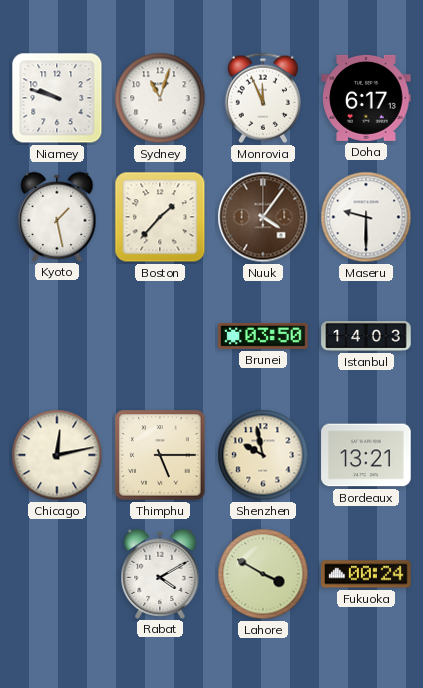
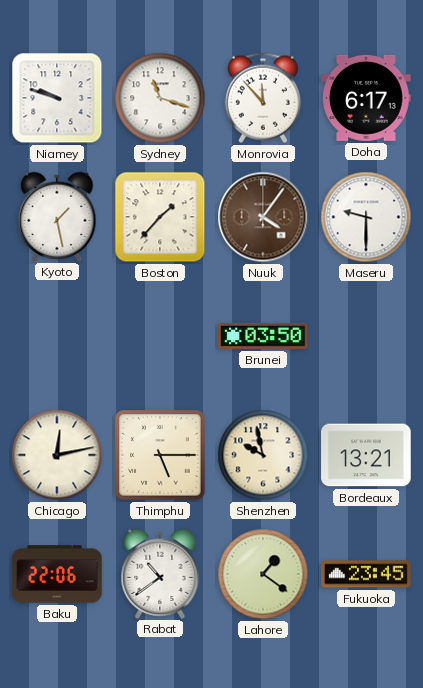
Sydney: 11:03 -> 11:18 (160, 98)
Monrovia: 11:56 -> 11:53 (263, 98)
Istanbul: 14:03 -> none (366, 337)
Baku: none -> 22:06 (57, 574)
Rabat: 4:10 -> 10:39 (160, 573)
Lahore: 3:50 -> 1:21 (263, 574)
Fukuoka: 00:24 -> 23:45 (366, 574)
